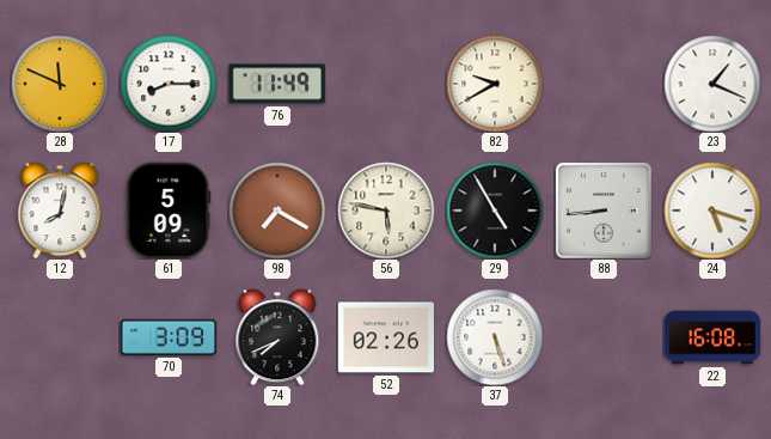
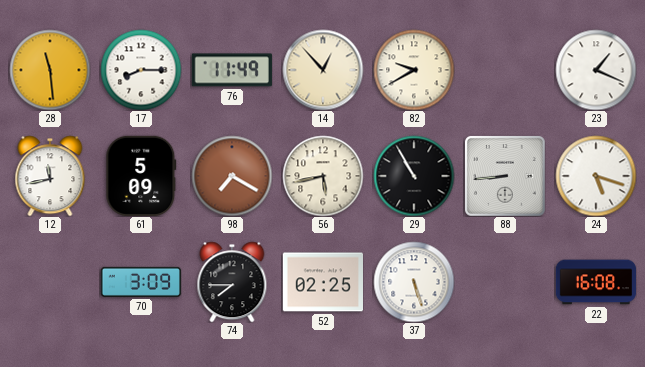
28: 11:49 -> 11:29 (50, 70)
14: none -> 12:53 (323, 70)
12: 8:02 -> 11:43 (50, 176)
56: 5:47 -> 5:43 (323, 176)
29: 4:55 -> 10:55 (414, 176)
74: 7:41 -> 7:45 (232, 282)
52: 02:26 -> 02:25 (322, 282)
